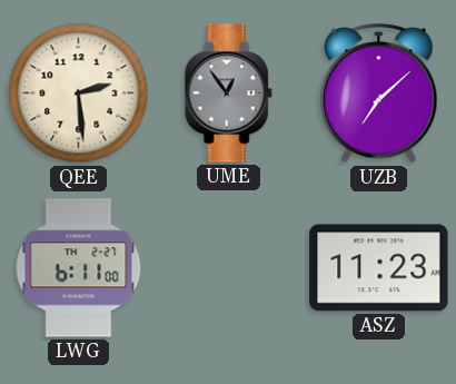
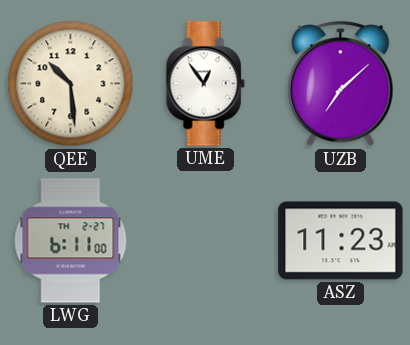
QEE: 2:29 -> 10:29 (71, 84)
UME dial: grey -> white (205, 84)
